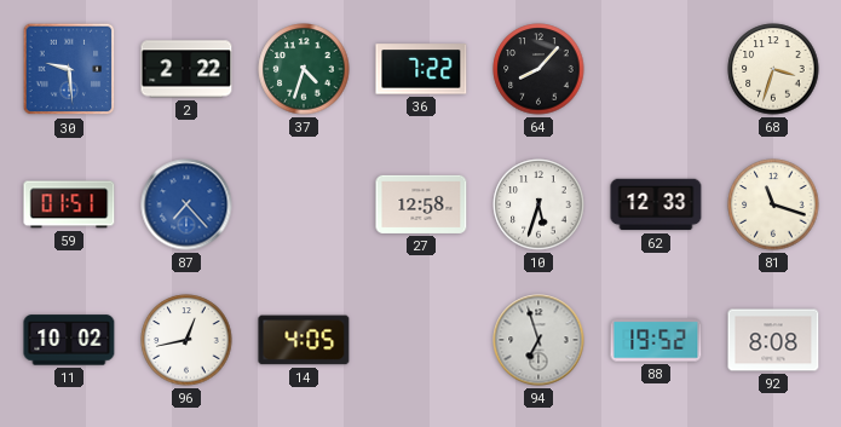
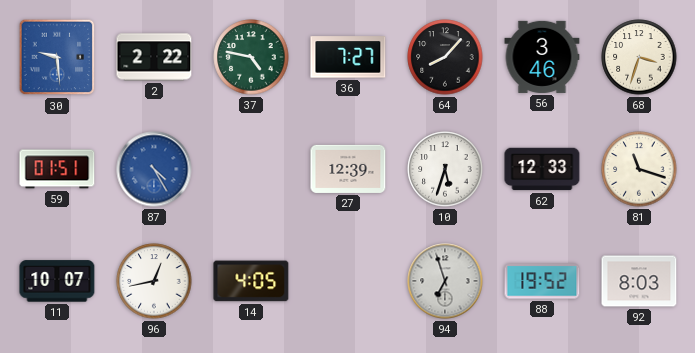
37: 4:33 -> 4:47 (251, 57)
36: 7:22 -> 7:27 (348, 57)
56: none -> 3:46 (542, 57)
87: 7:23 -> 4:25 (154, 169)
27: 12:58 -> 12:39 (348, 169)
11: 10:02 -> 10:07 (57, 281)
92: 8:08 -> 8:03 (639, 281)
